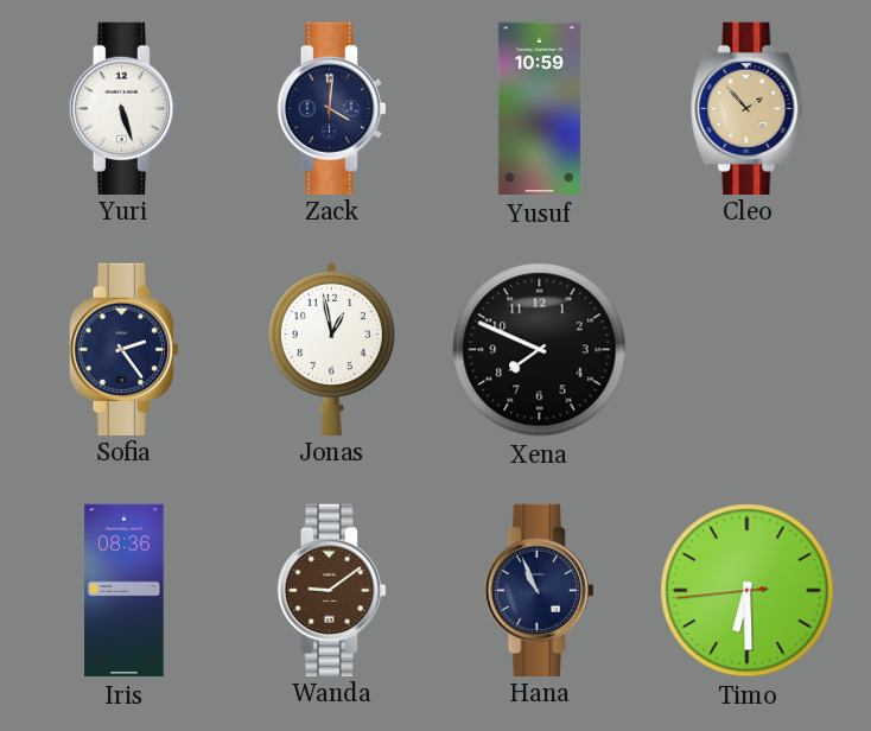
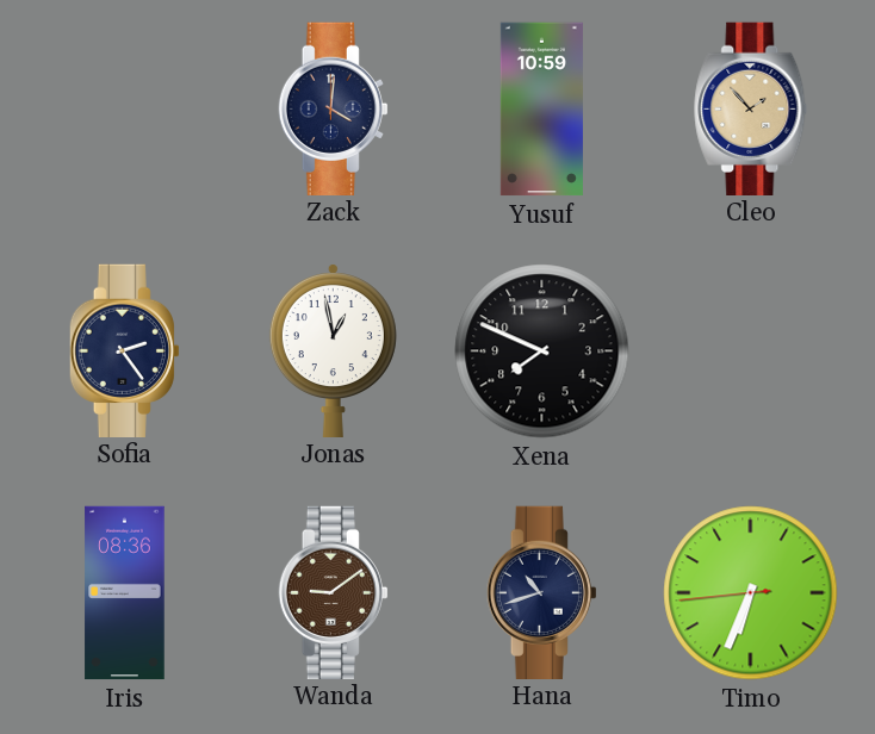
Yuri: 5:27 -> none (123, 108)
Hana: 10:56 -> 10:42 (541, 592)
Timo: 6:29 -> 6:33 (751, 593)
